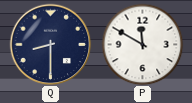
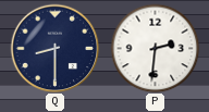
P: 11:50 -> 2:31 (155, 48)
